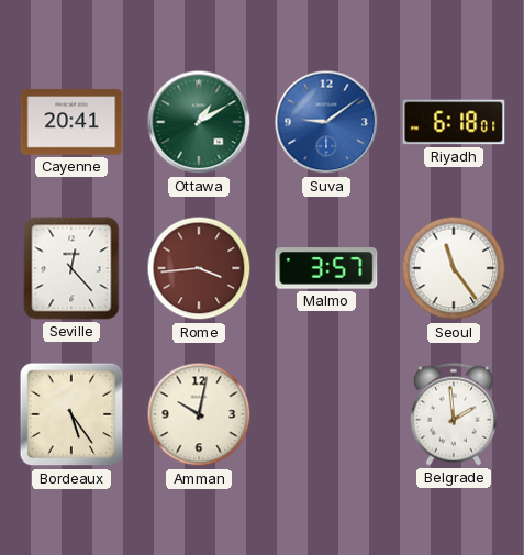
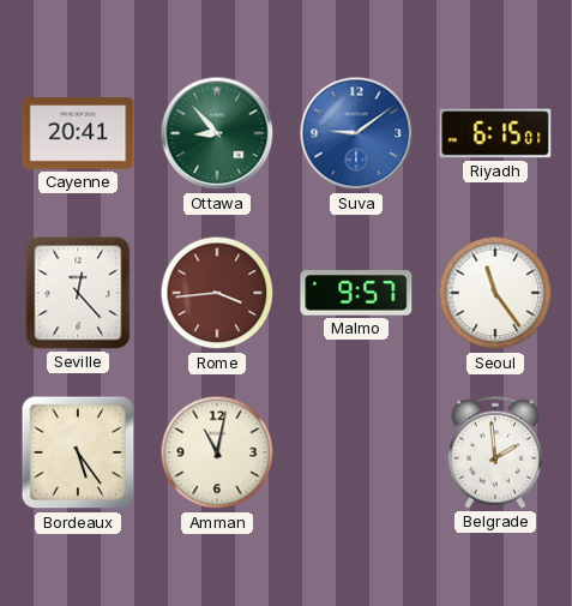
Ottawa: 1:10 -> 8:53 (217, 133)
Riyadh: 6:18 -> 6:15 (495, 133)
Malmo: 3:57 -> 9:57 (356, 293)
Amman: 10:02 -> 11:02 (217, 452)
